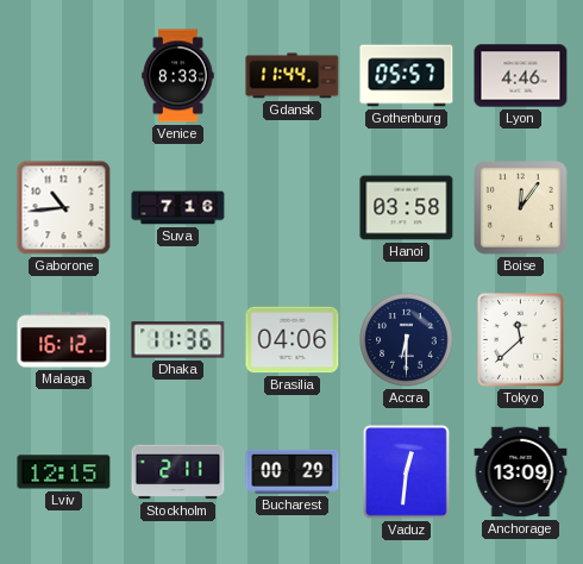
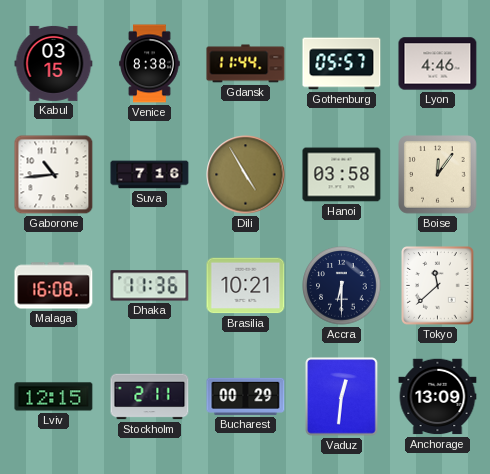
Kabul: none -> 03:15 (54, 63)
Venice: 8:33 -> 8:38 (150, 64)
Dili: none -> 4:55 (246, 175)
Malaga: 16:12 -> 16:08 (54, 286)
Brasilia: 04:06 -> 10:21 (246, 286)
